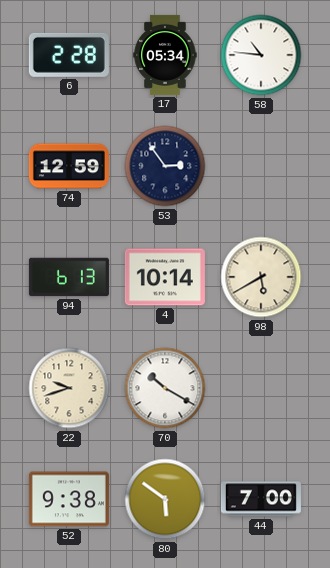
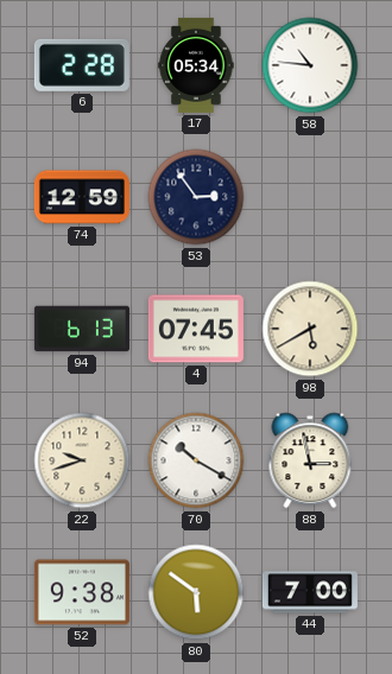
4: 10:14 -> 07:45 (196, 329)
88: none -> 2:58 (310, 460)
